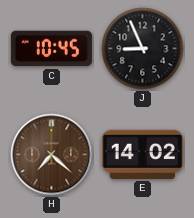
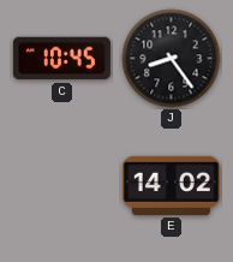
J: 8:56 -> 8:24 (172, 59)
H: 7:22 -> none (52, 155)
